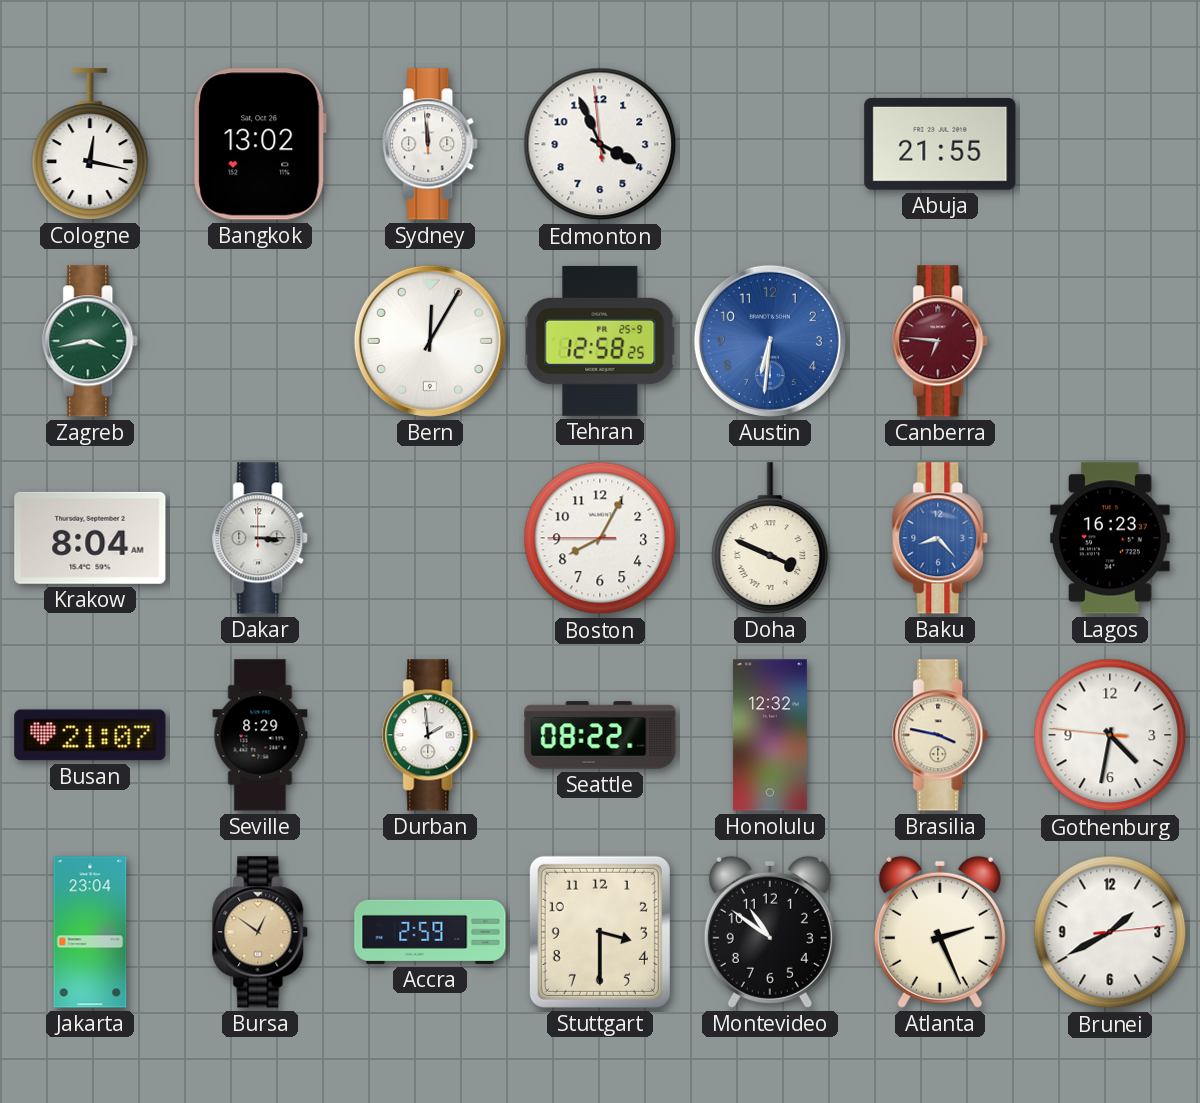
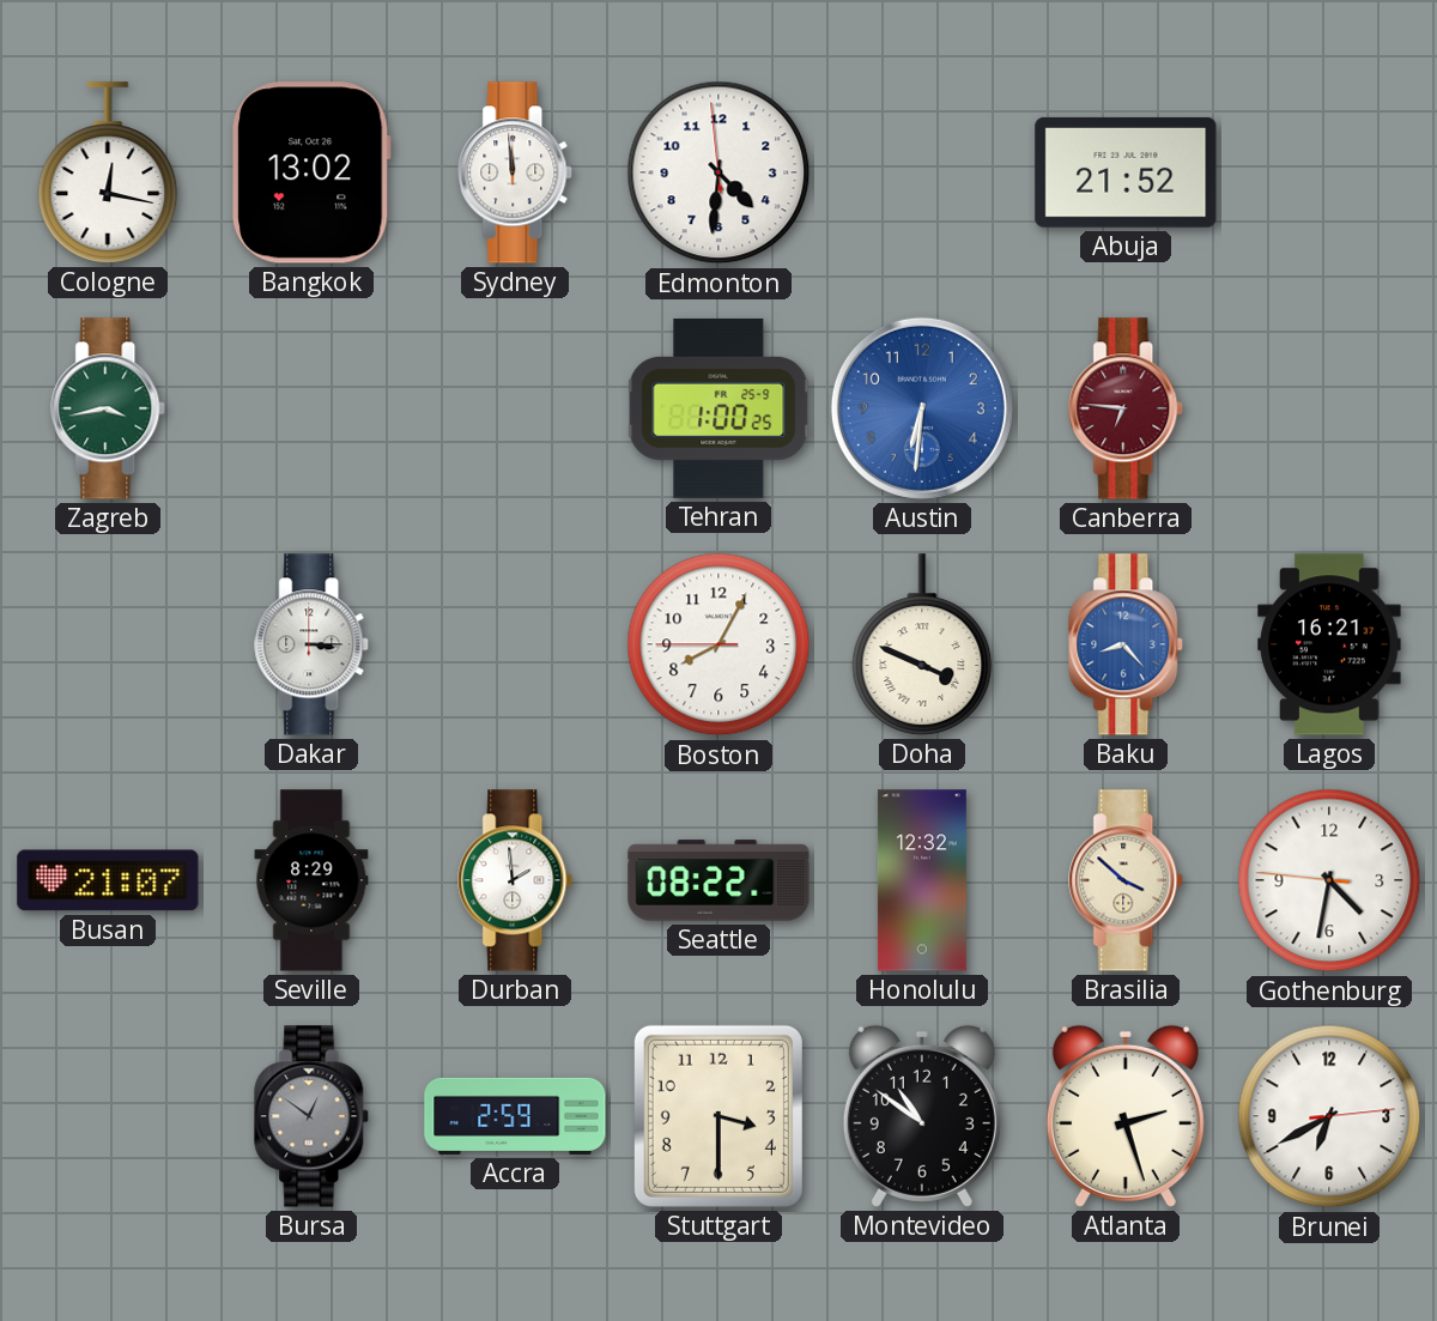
Edmonton: 3:55 -> 4:30 (718, 172)
Abuja: 21:55 -> 21:52 (1126, 172)
Bern: 12:05 -> none (430, 341)
Tehran: 12:58 -> 1:00 (718, 408)
Krakow: 8:04 -> none (90, 538)
Lagos: 16:23 -> 16:21 (1329, 644)
Brasilia: 3:47 -> 3:52 (1127, 880)
Jakarta: 23:04 -> none (90, 932)
Bursa dial: champagne -> grey (313, 1116)
Atlanta: 2:26 -> 2:27 (1126, 1116)
Brunei: 1:40 -> 6:40 (1329, 1116)
